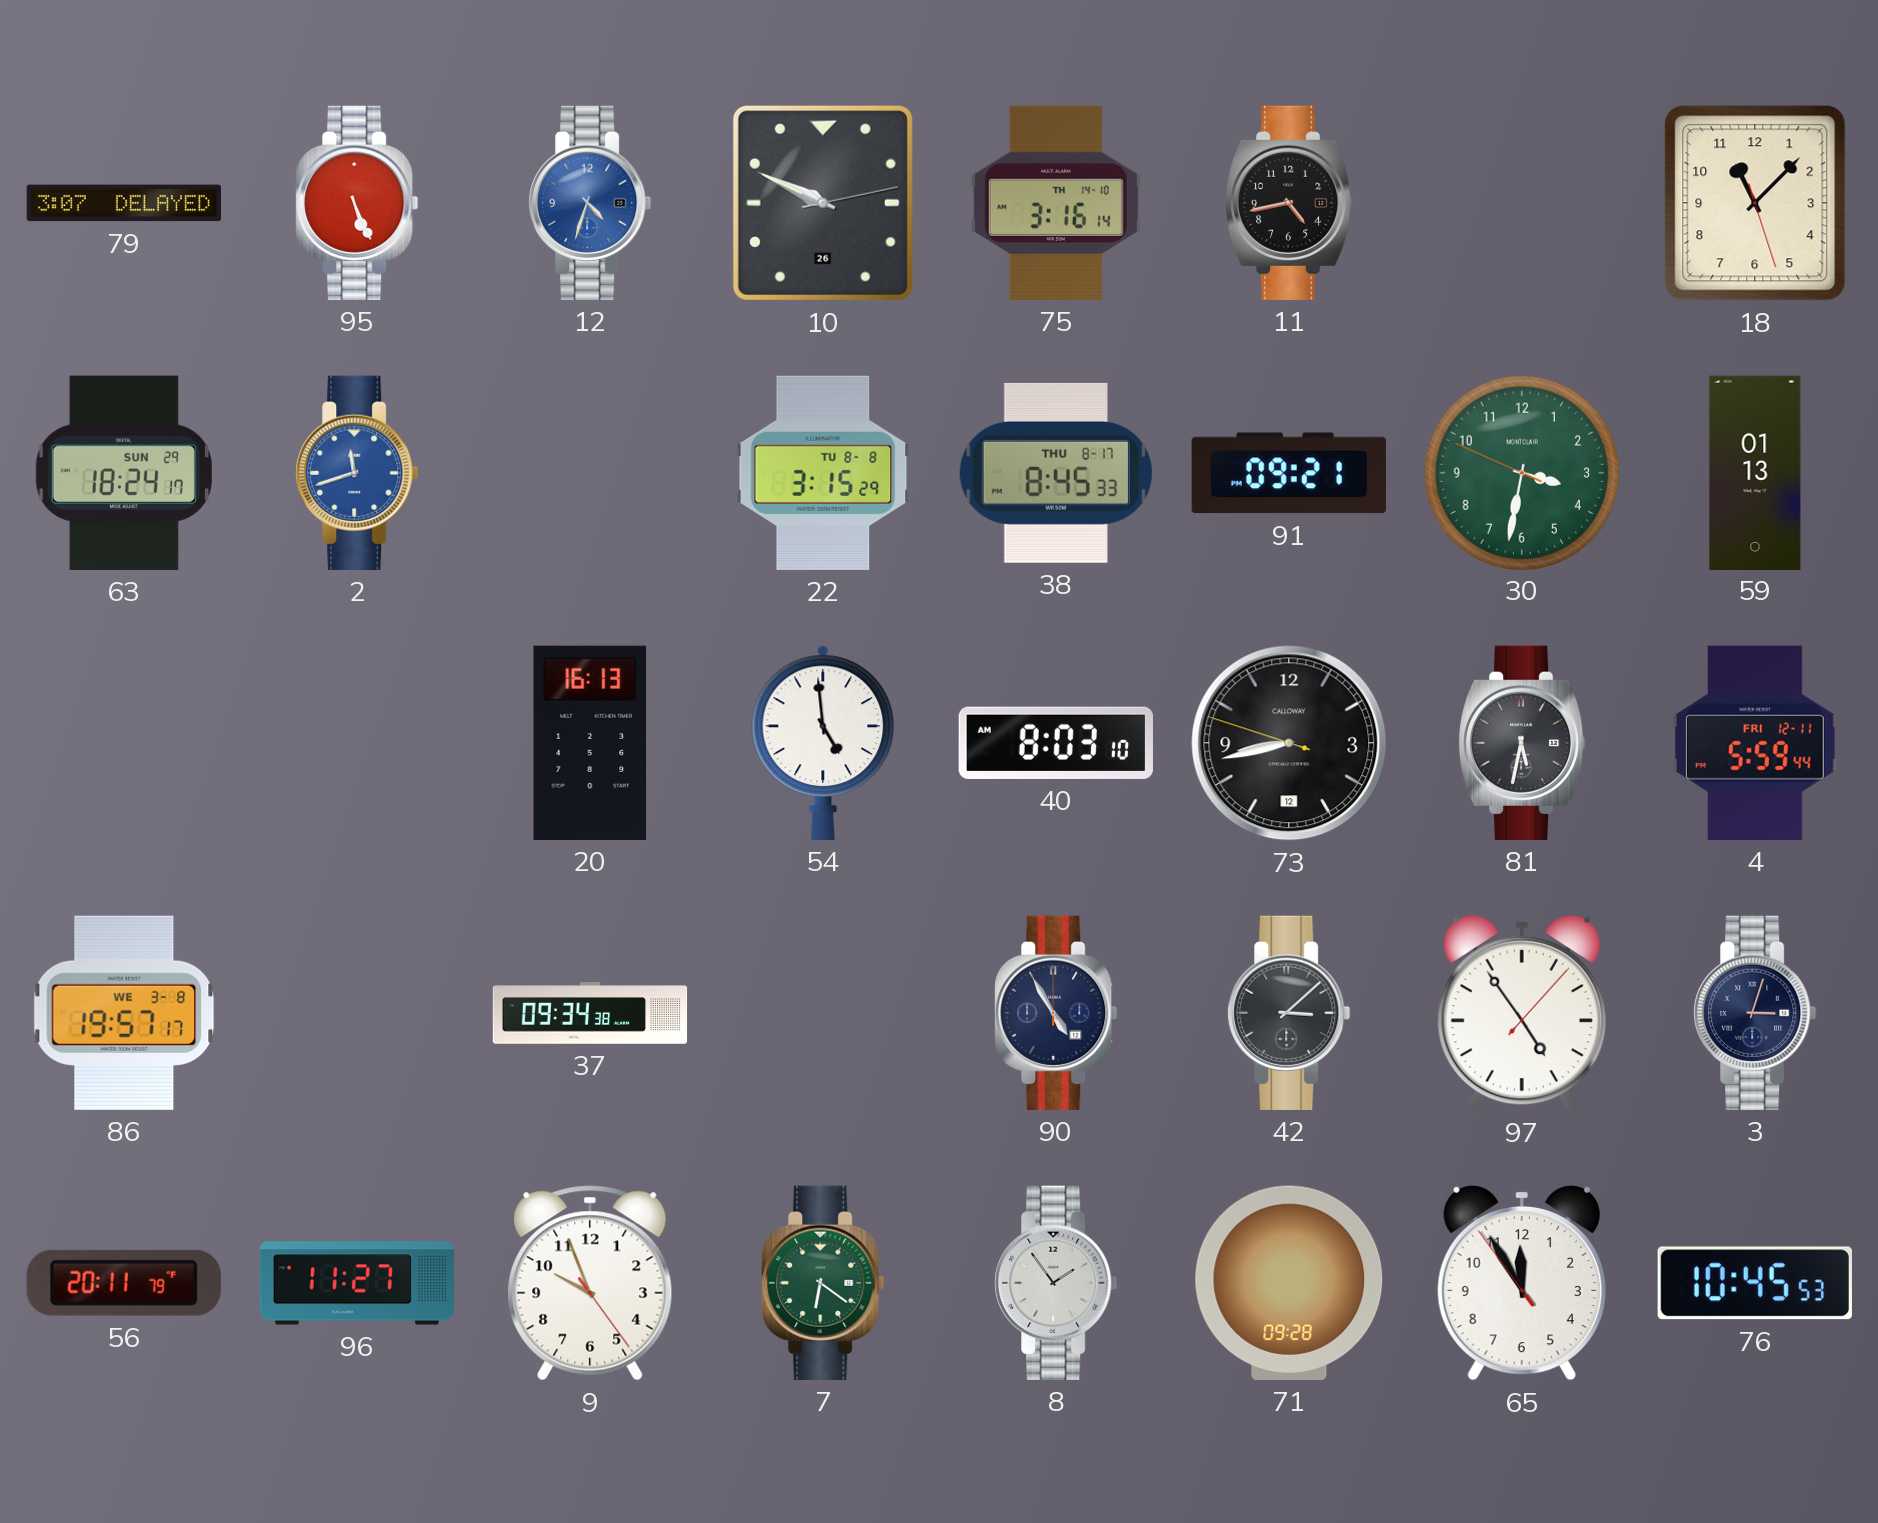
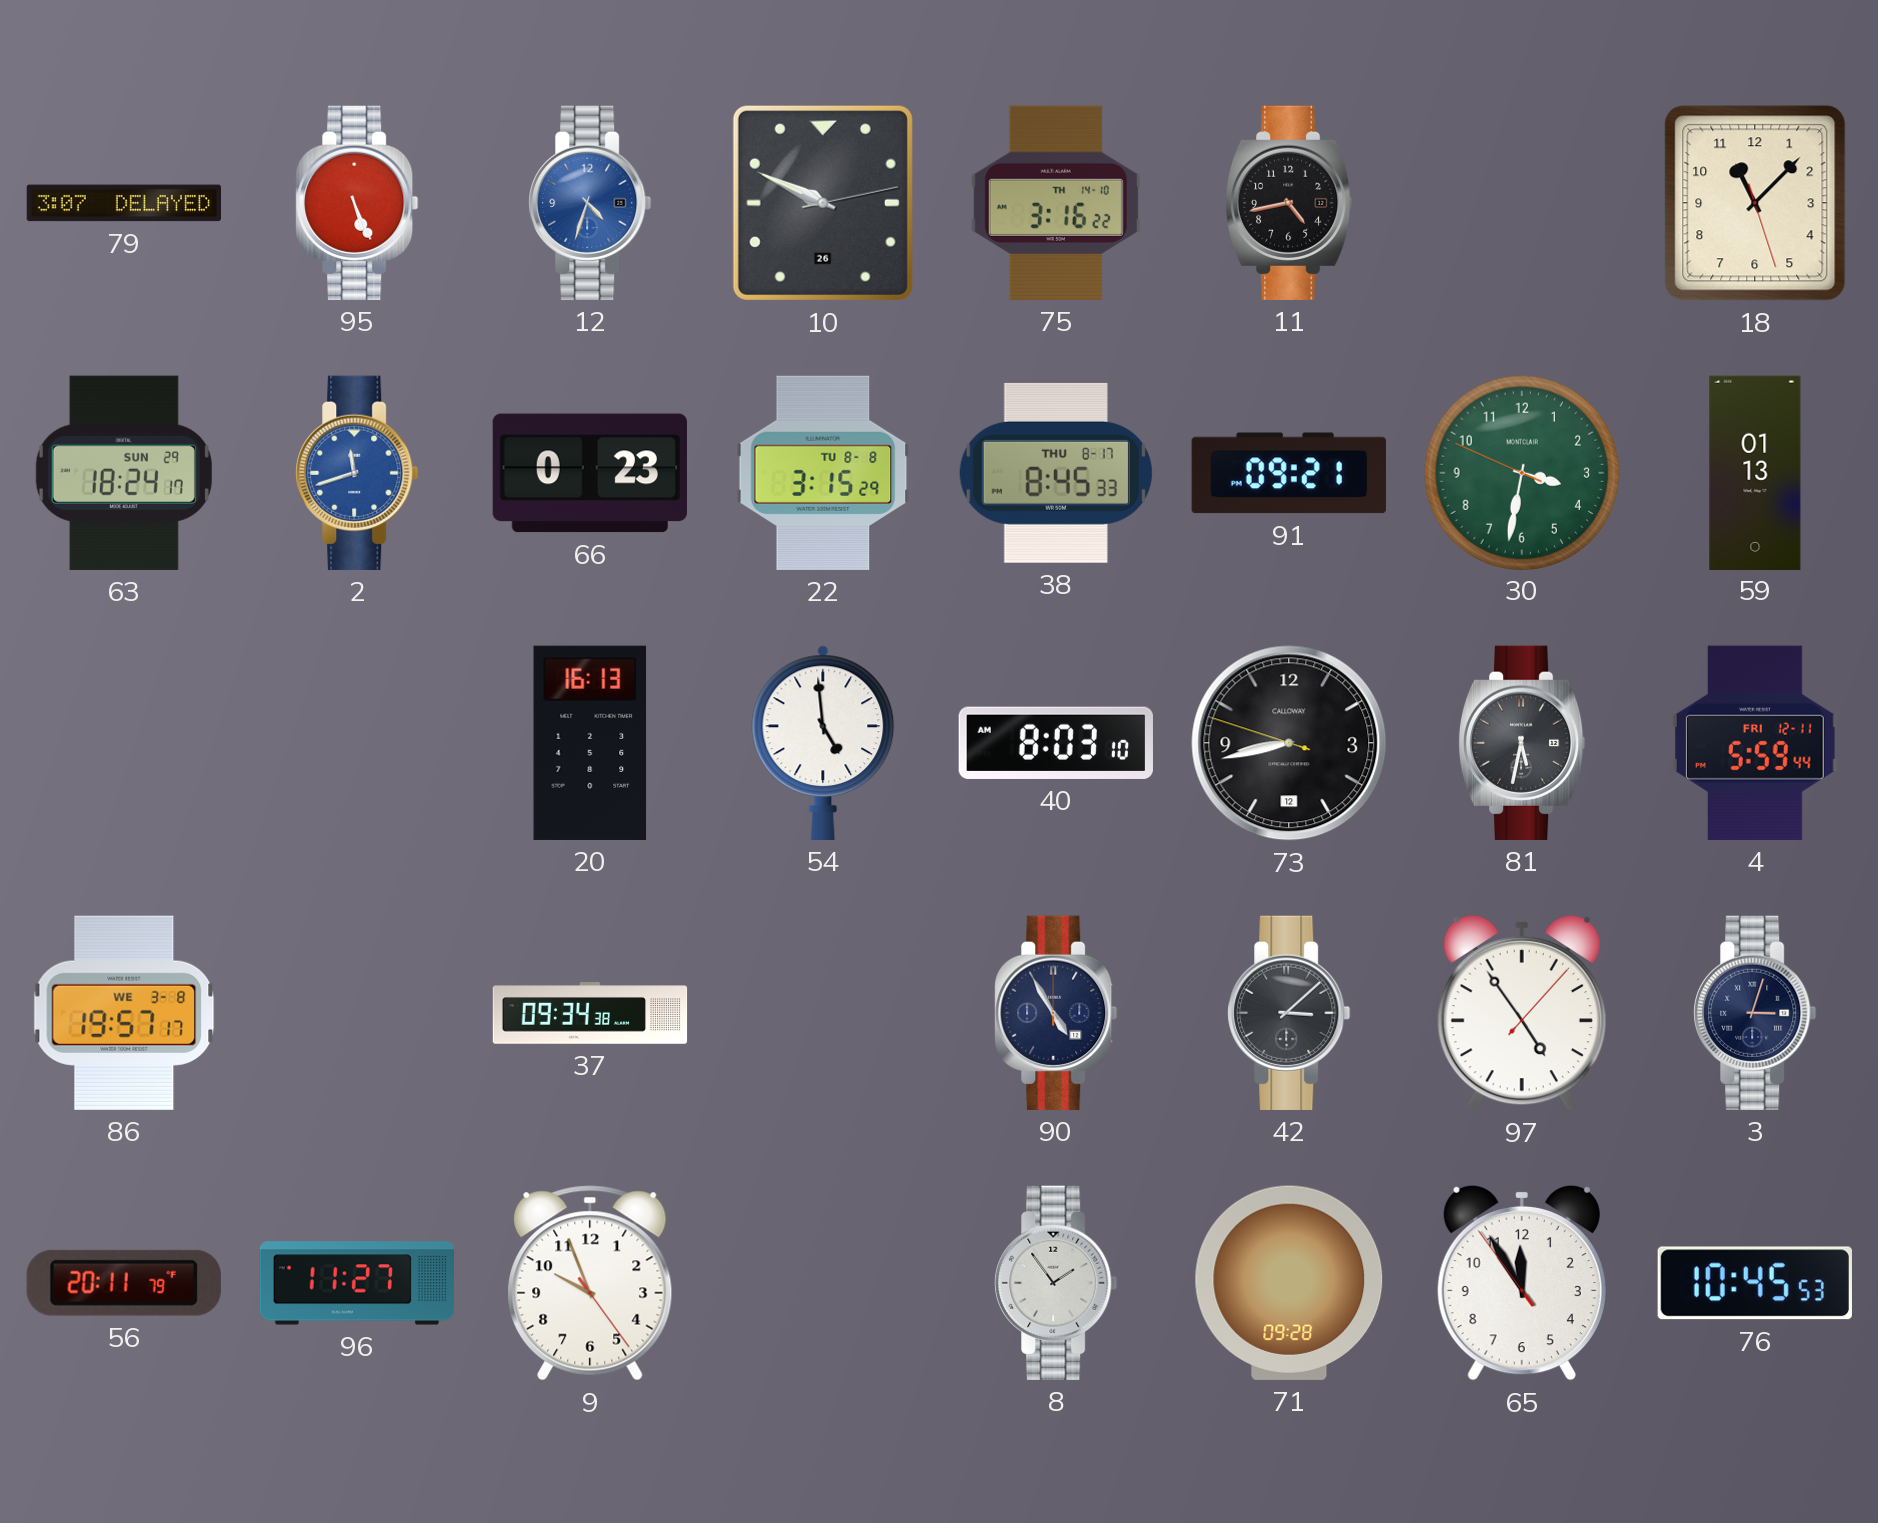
75: 3:16:14 -> 3:16:22 (1056, 203)
66: none -> 0:23 (590, 473)
7: 6:21 -> none (823, 1283)
